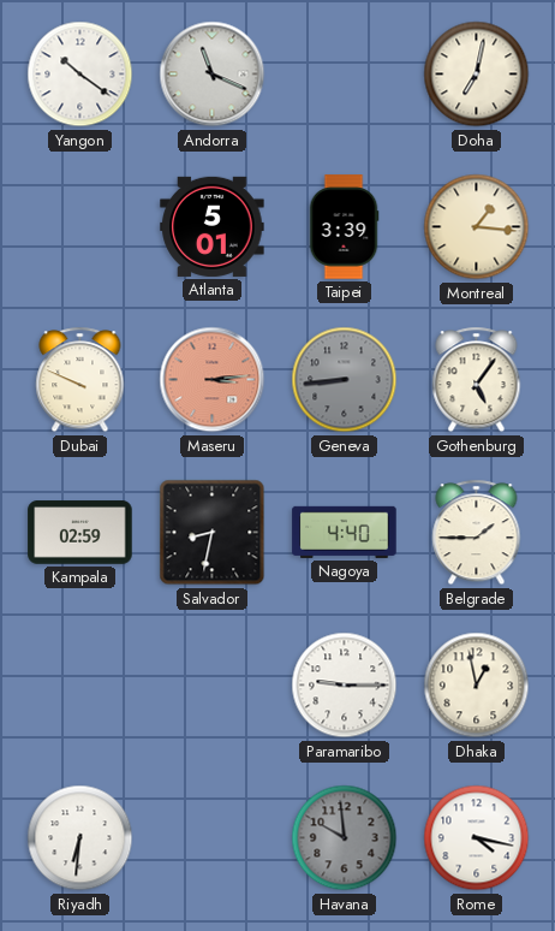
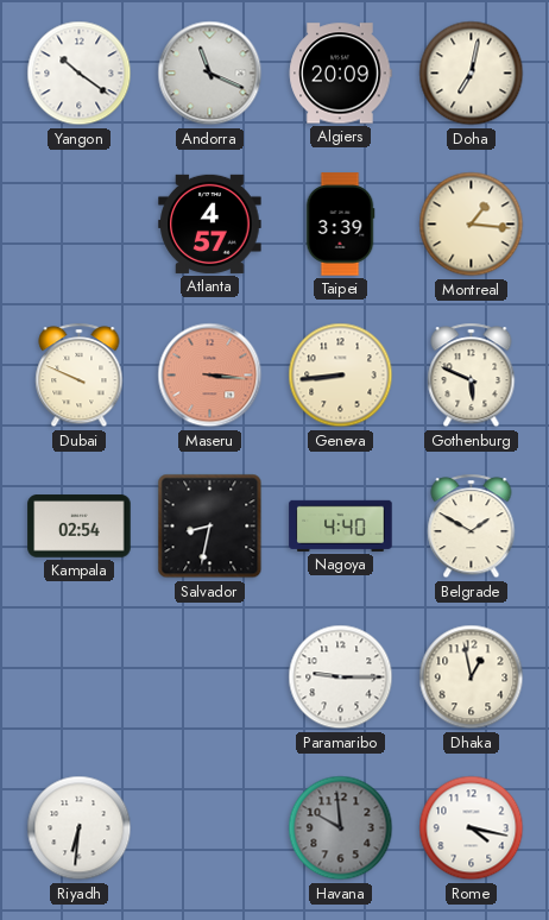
Algiers: none -> 20:09 (340, 74)
Atlanta: 5:01 -> 4:57 (210, 223)
Maseru: 3:14 -> 3:16 (210, 376)
Geneva dial: grey -> cream (341, 376)
Gothenburg: 5:06 -> 5:49 (472, 376)
Kampala: 02:59 -> 02:54 (80, 527)
Belgrade: 1:45 -> 1:50 (472, 527)
